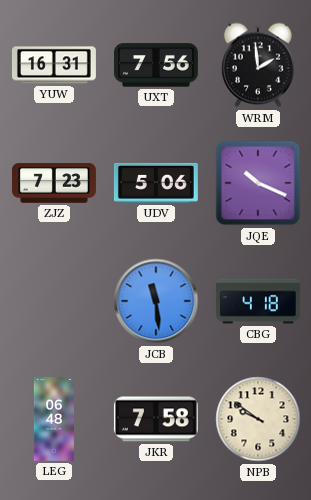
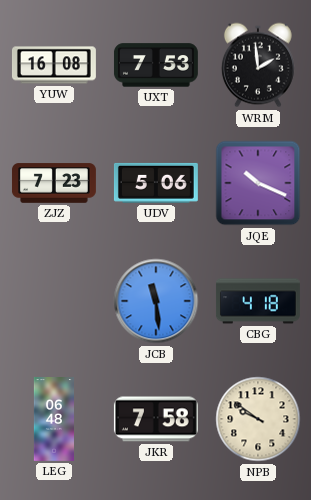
YUW: 16:31 -> 16:08 (54, 65)
UXT: 7:56 -> 7:53 (156, 65)
